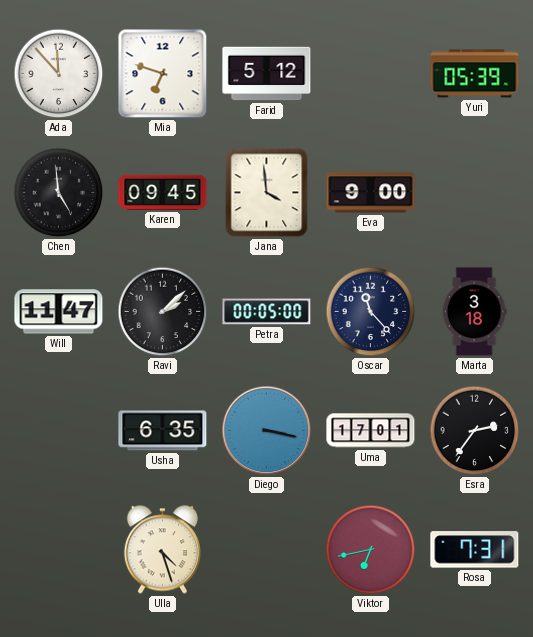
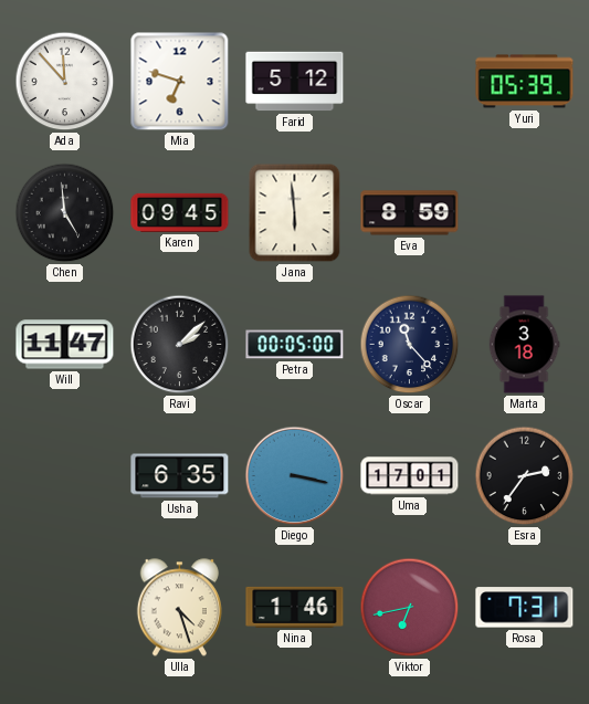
Jana: 3:59 -> 5:59 (295, 213)
Eva: 9:00 -> 8:59 (410, 213)
Nina: none -> 1:46 (295, 607)
